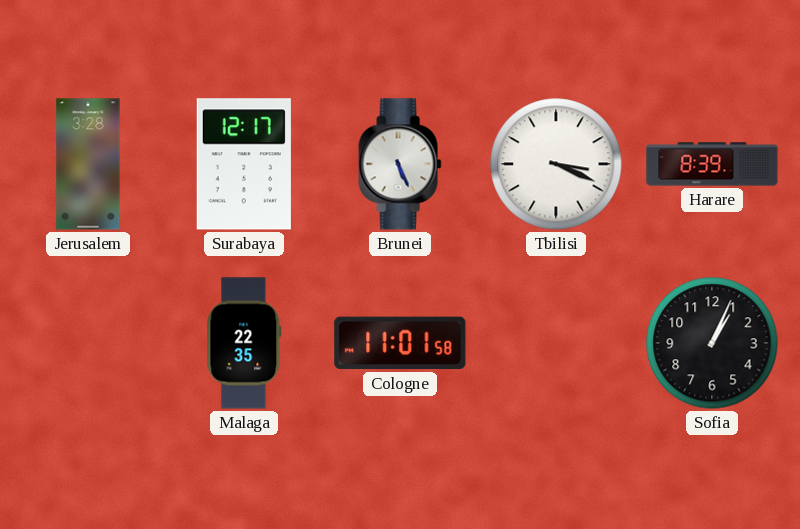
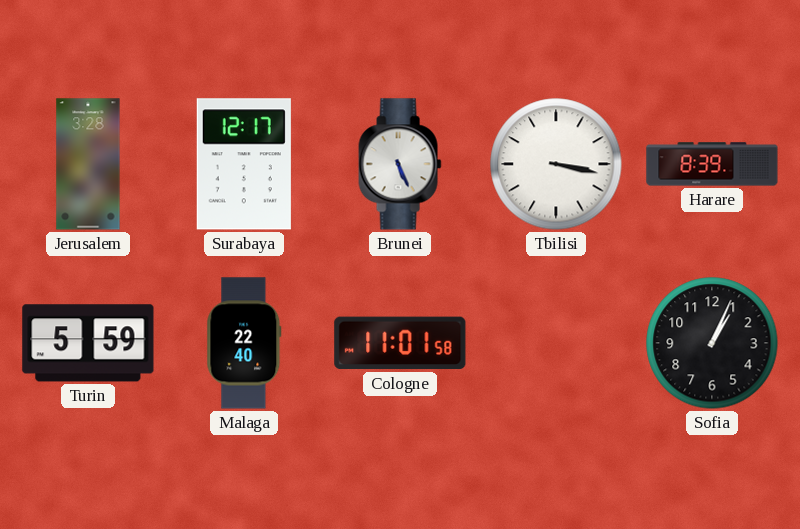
Tbilisi: 3:19 -> 3:17 (556, 164)
Turin: none -> 5:59 (88, 343)
Malaga: 22:35 -> 22:40 (244, 343)
